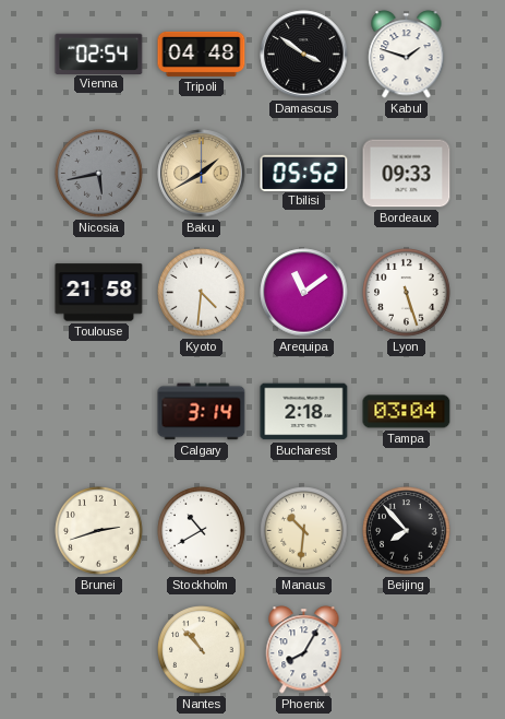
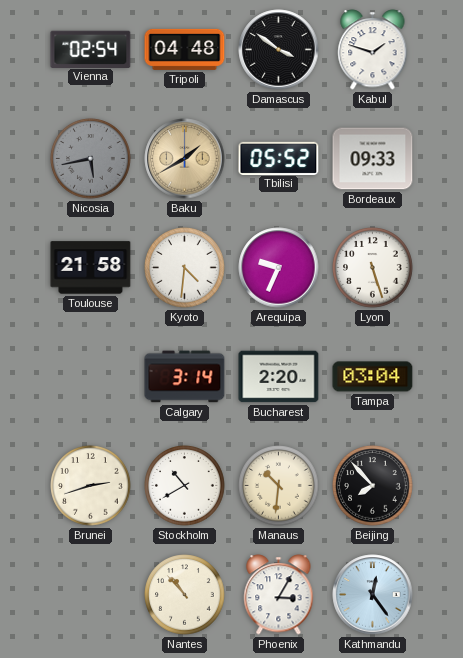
Arequipa: 11:09 -> 9:34 (279, 268)
Bucharest: 2:18 -> 2:20 (279, 377)
Phoenix: 8:05 -> 3:05 (279, 595)
Kathmandu: none -> 12:24 (373, 595)
